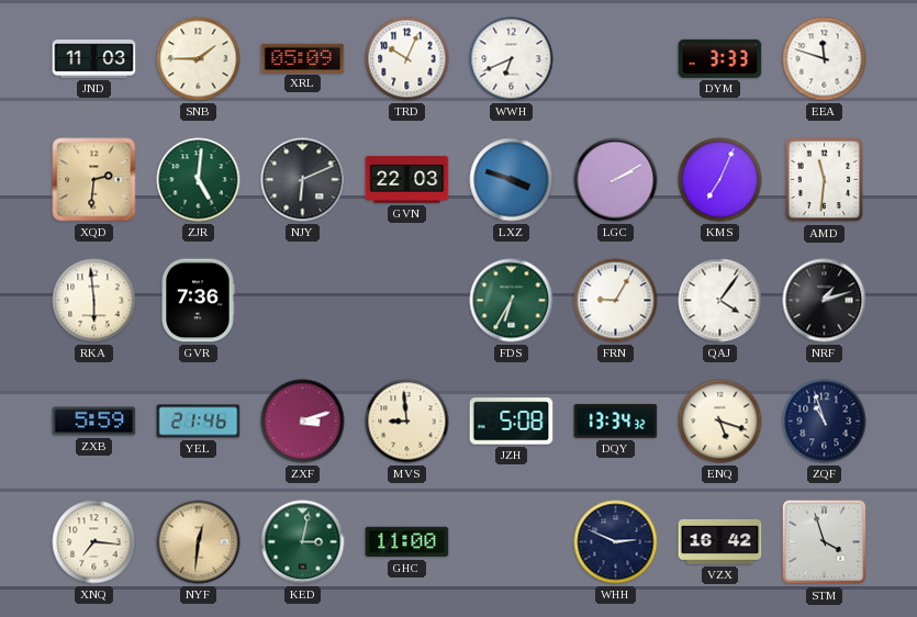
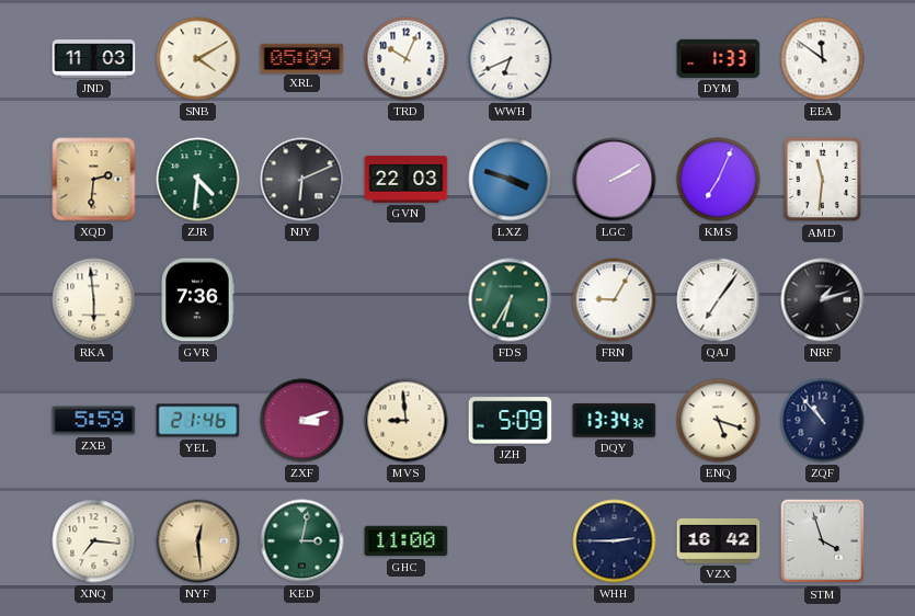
SNB: 1:45 -> 4:10 (198, 59)
DYM: 3:33 -> 1:33 (719, 58)
EEA: 11:48 -> 11:51 (823, 59)
ZJR: 5:01 -> 4:31 (198, 180)
QAJ: 4:06 -> 7:06 (719, 300)
JZH: 5:08 -> 5:09 (511, 421)
ZQF: 10:57 -> 10:53 (823, 421)
NYF: 12:31 -> 12:29 (198, 541)
WHH: 2:49 -> 2:45 (615, 541)
